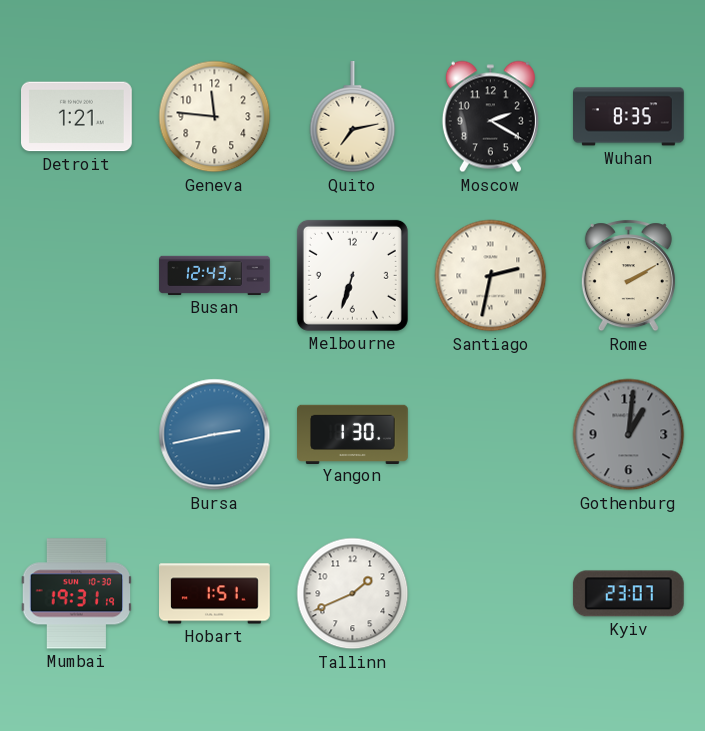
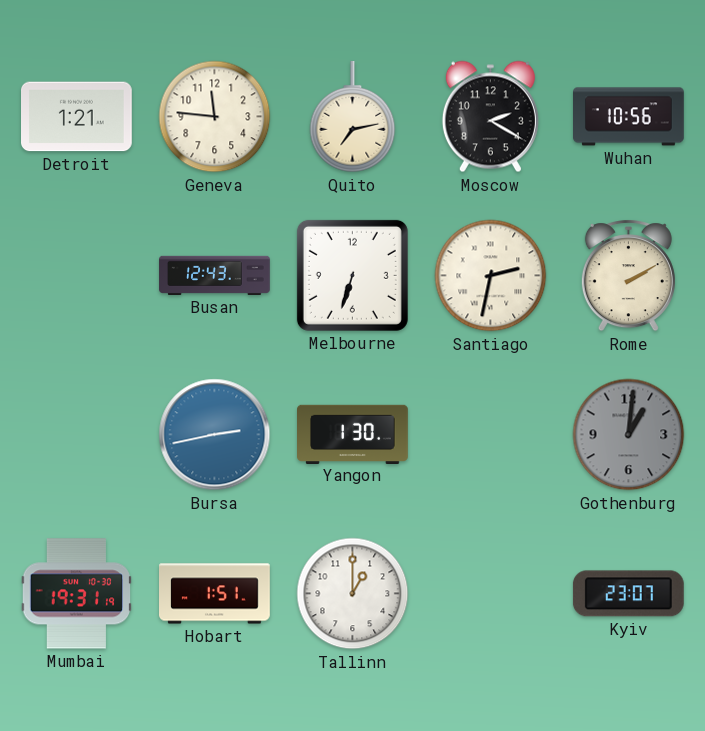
Wuhan: 8:35 -> 10:56 (629, 117)
Tallinn: 1:41 -> 1:00 (353, 594)
